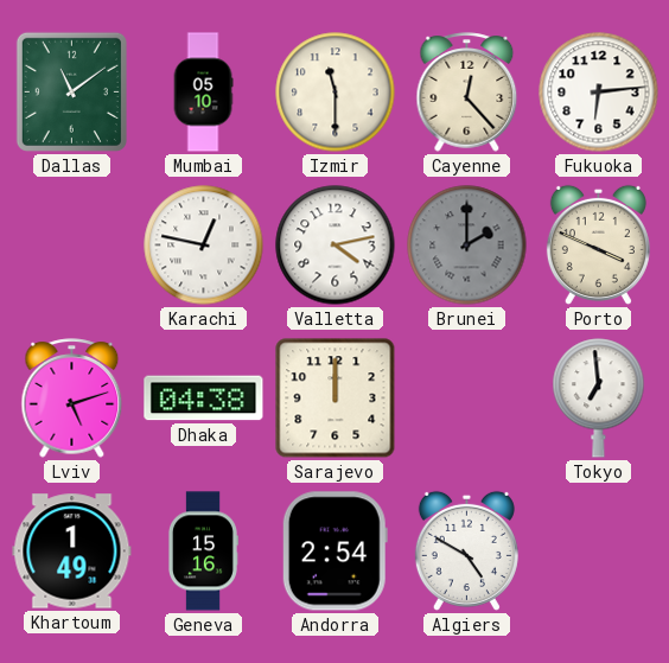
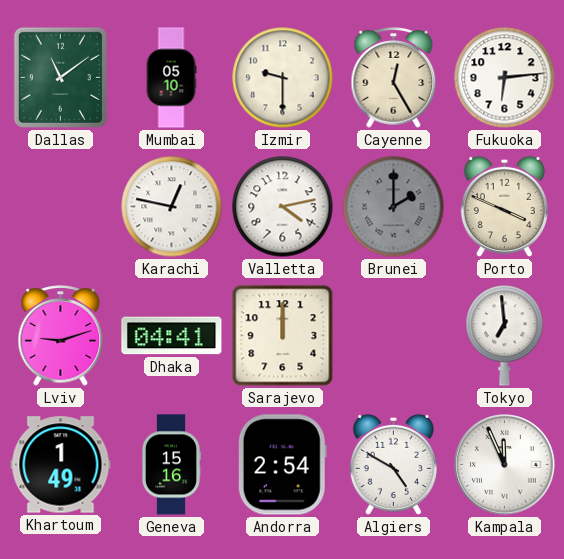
Izmir: 11:30 -> 9:30 (283, 78)
Cayenne: 12:23 -> 12:25 (394, 78)
Lviv: 5:12 -> 9:12 (61, 336)
Dhaka: 04:38 -> 04:41 (172, 336)
Kampala: none -> 11:56 (505, 465)
